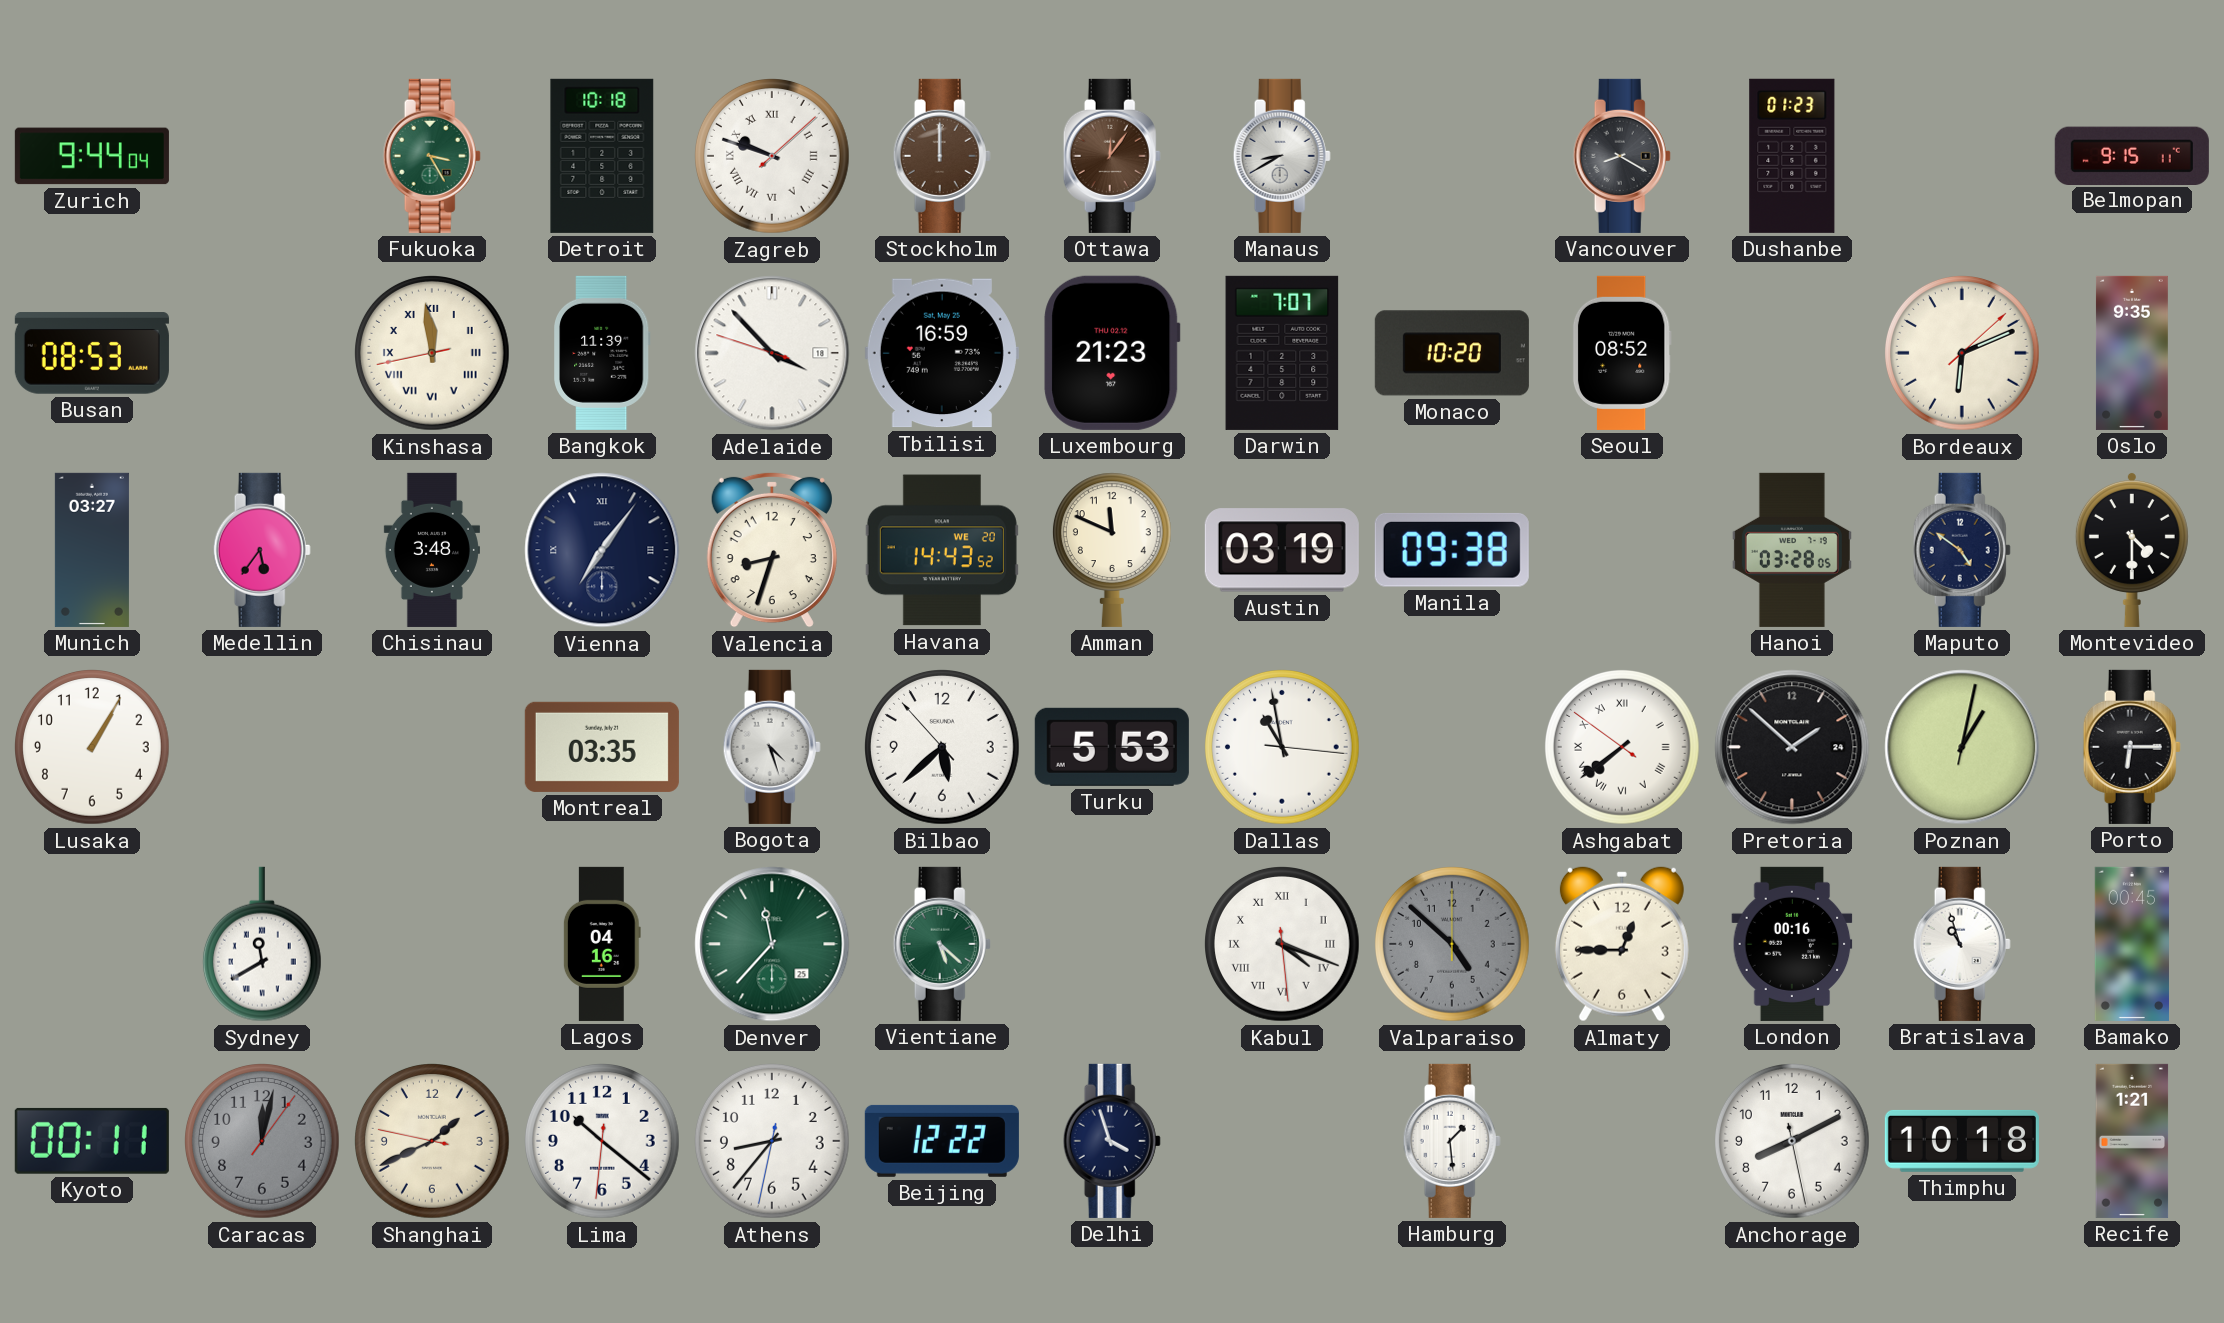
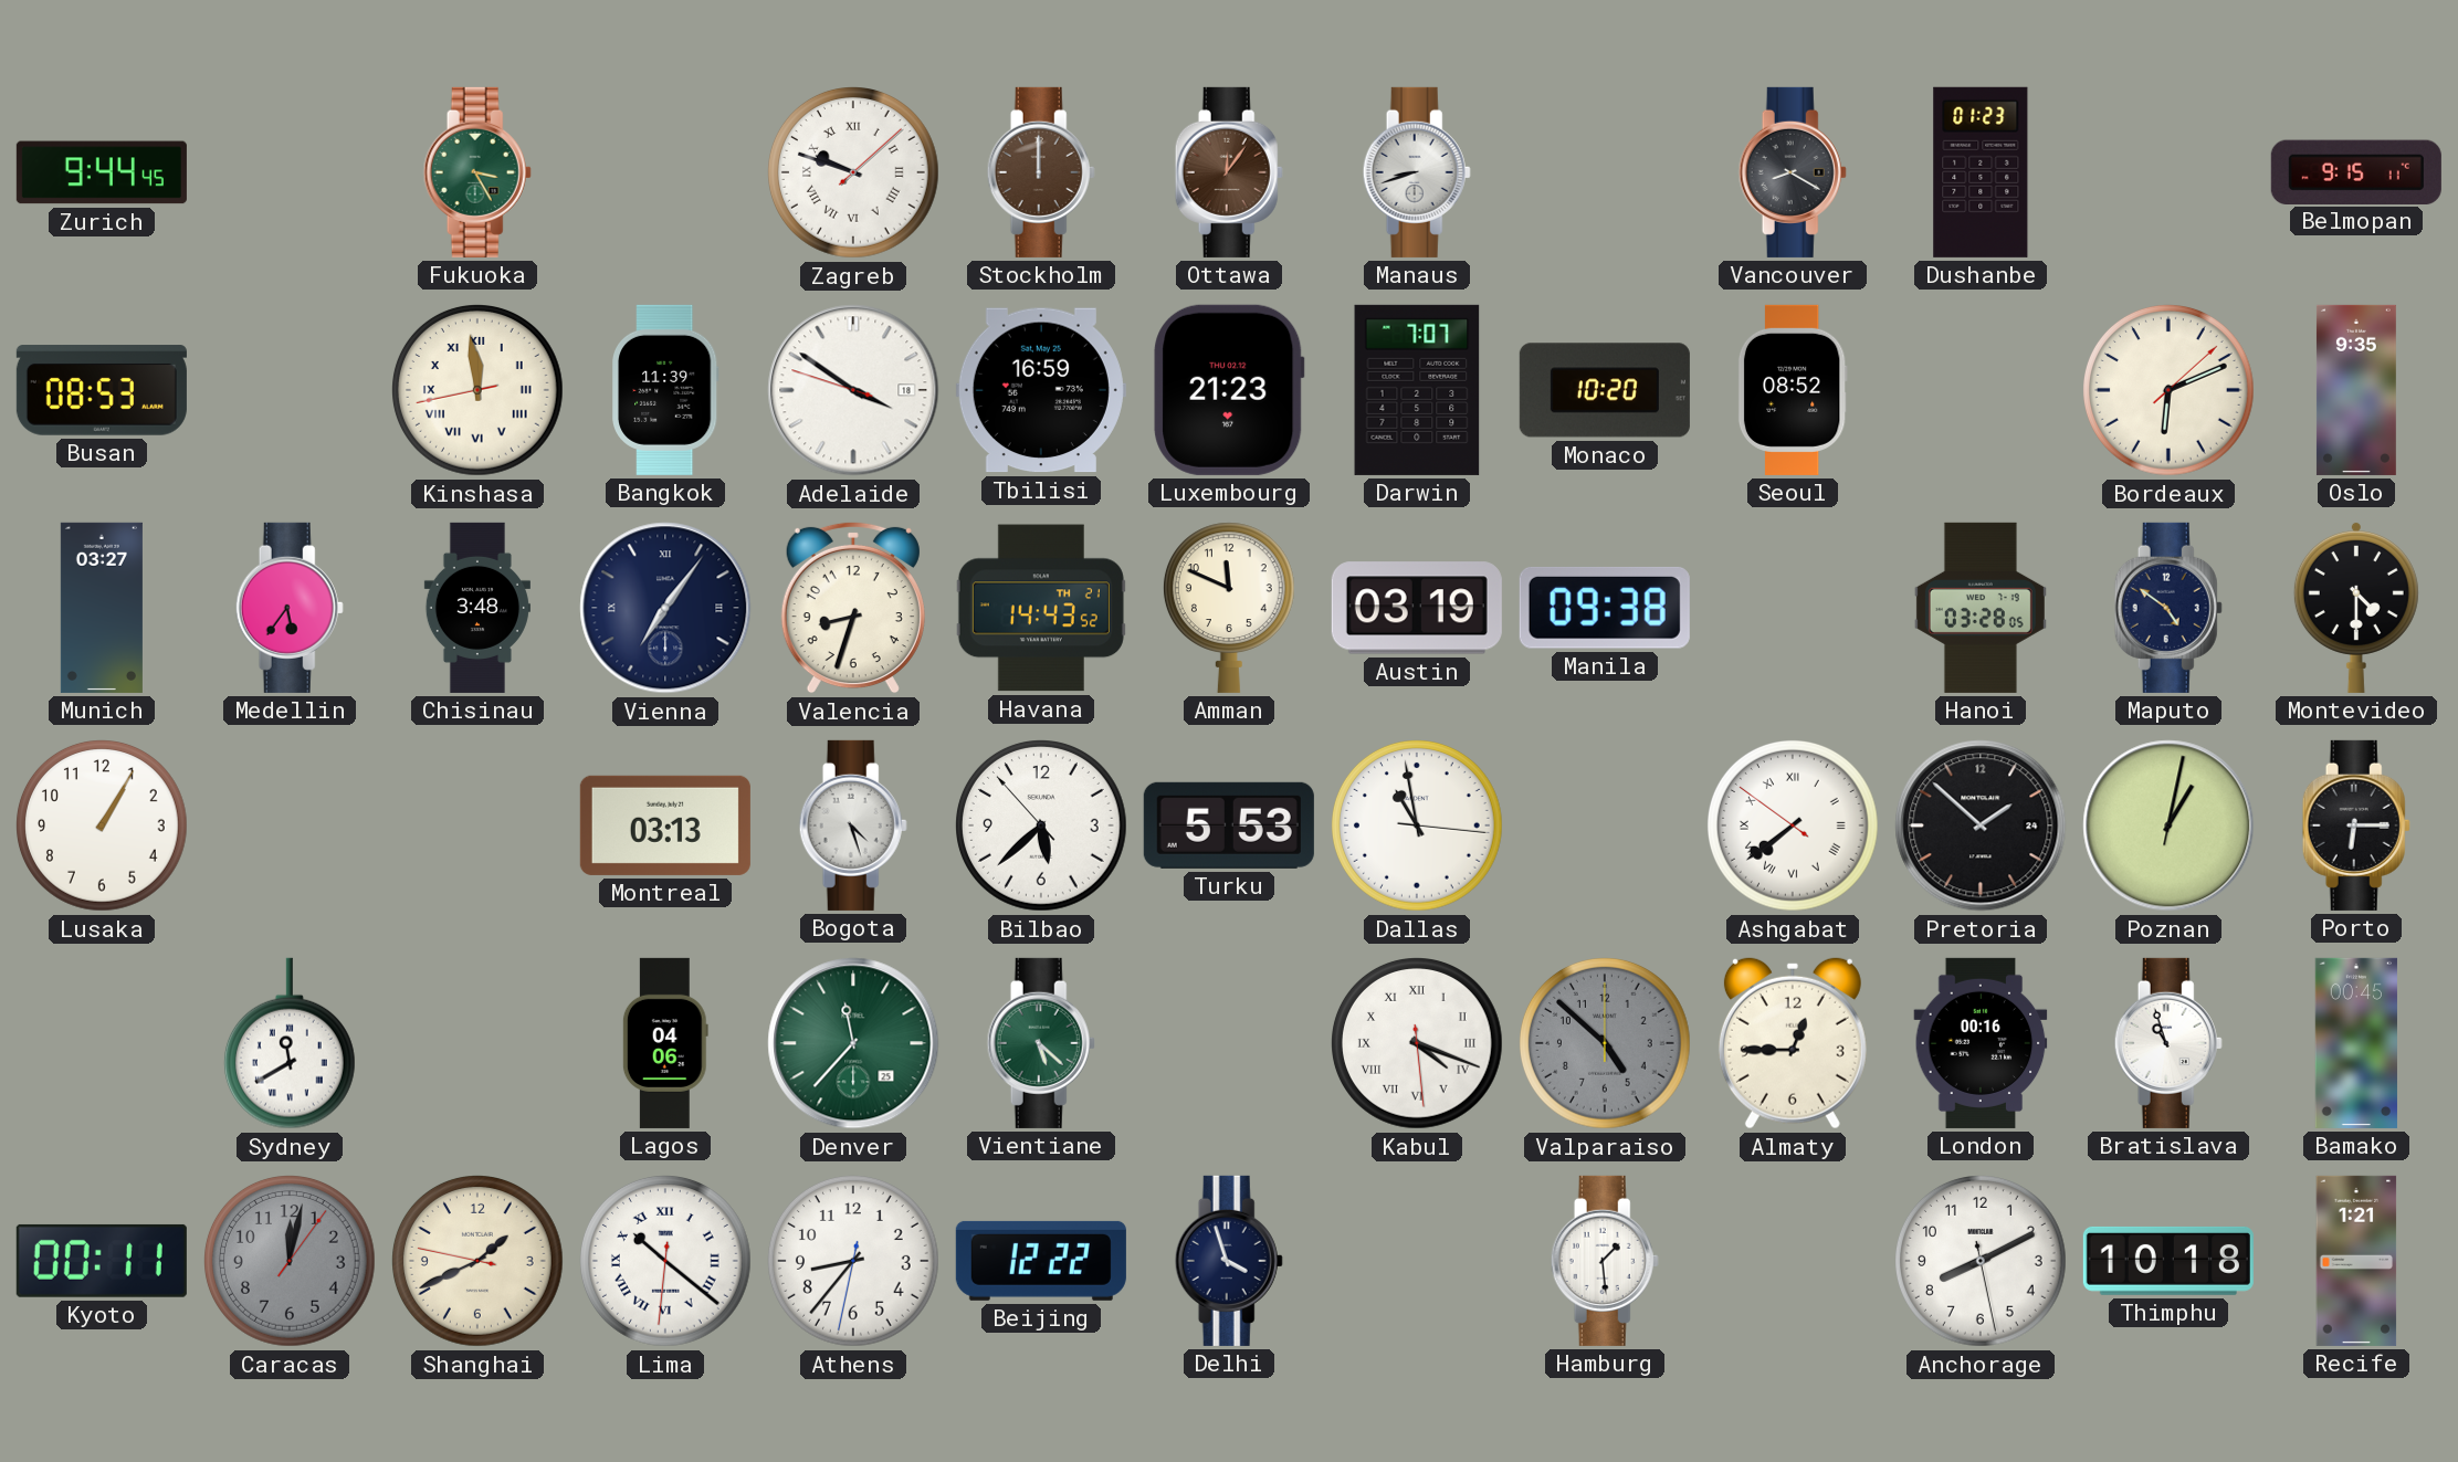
Zurich: 9:44:04 -> 9:44:45 (102, 172)
Detroit: 10:18 -> none (602, 156)
Manaus: 8:40 -> 8:42 (1417, 172)
Adelaide: 3:52 -> 3:50 (853, 390)
Havana date: WE 20 -> TH 21 (1041, 608)
Montreal: 03:35 -> 03:13 (665, 825)
Lagos: 04:16 -> 04:06 (665, 1043)
Lima numerals: Arabic -> Roman (666, 1262)
